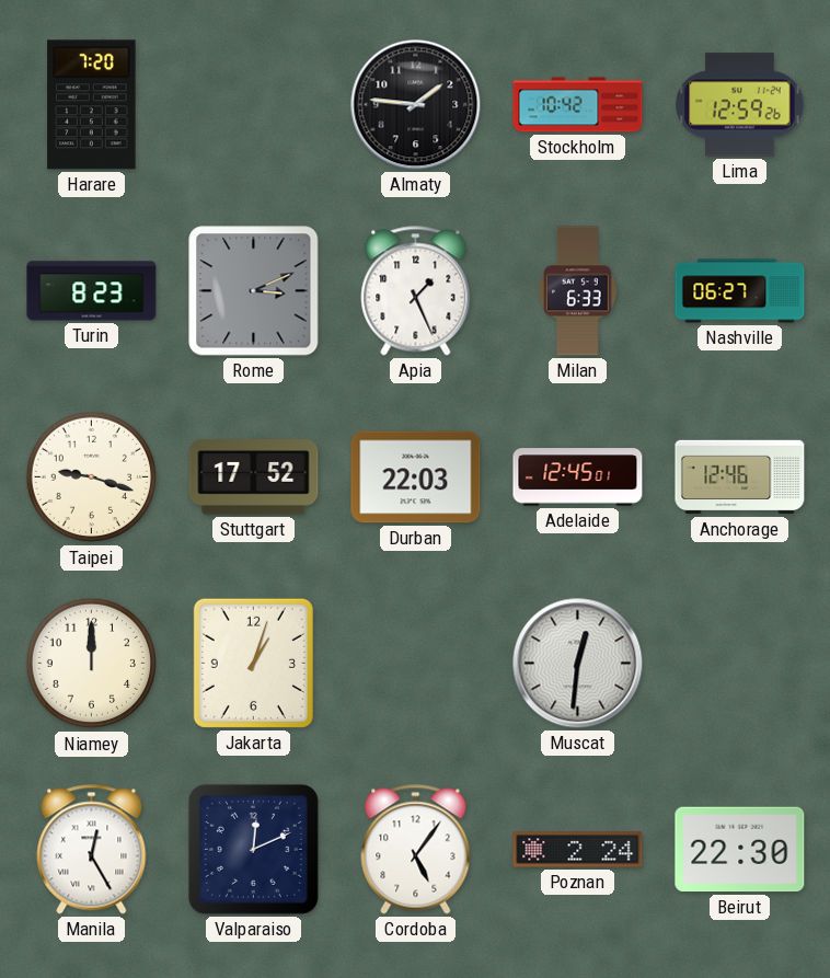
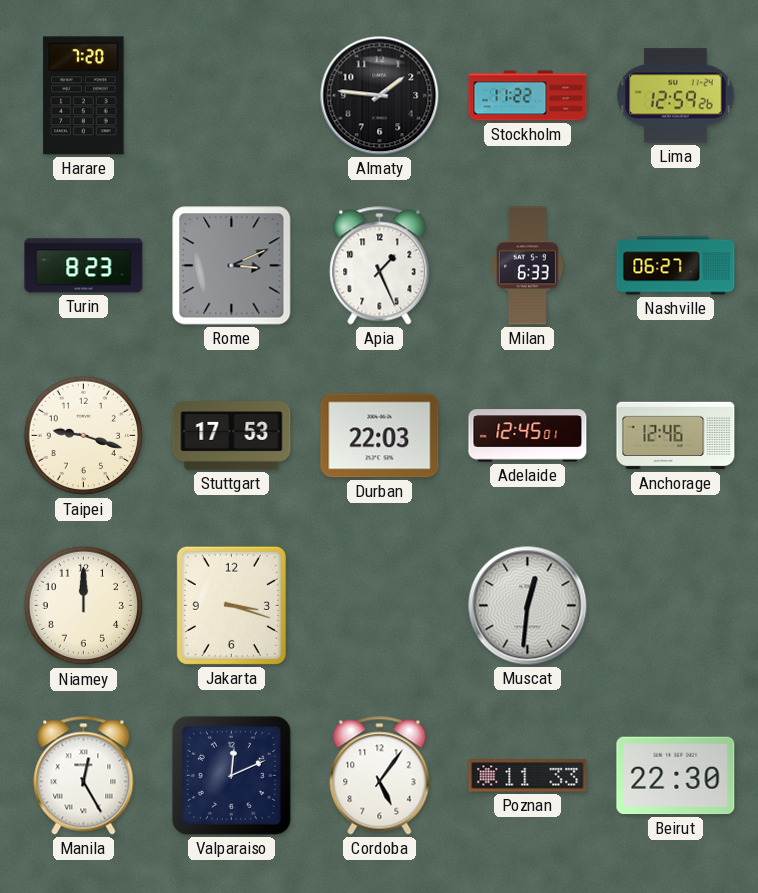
Stockholm: 10:42 -> 11:22 (528, 96)
Stuttgart: 17:52 -> 17:53 (232, 436)
Jakarta: 1:03 -> 3:18 (231, 605)
Poznan: 2:24 -> 11:33 (528, 776)
